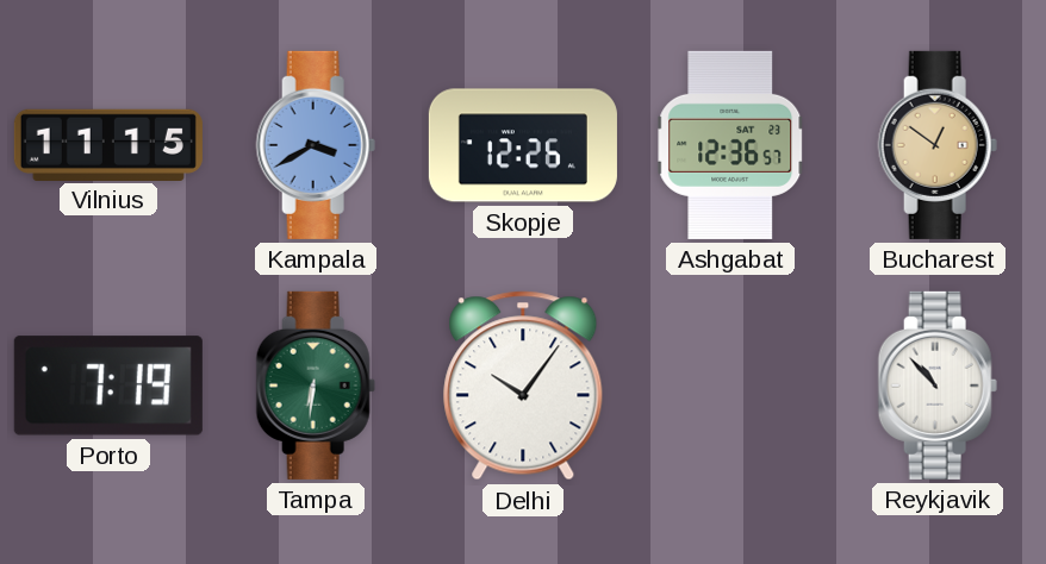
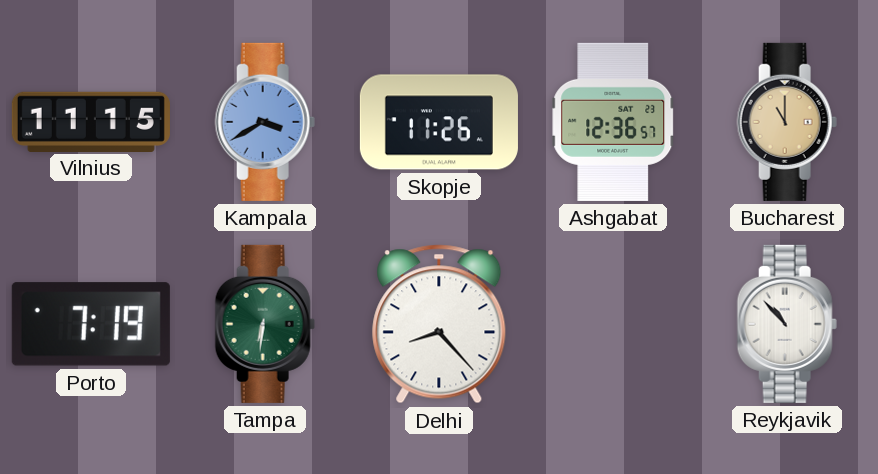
Skopje: 12:26 -> 11:26 (439, 122)
Bucharest: 12:51 -> 11:00 (787, 122)
Delhi: 10:06 -> 8:23 (439, 324)
